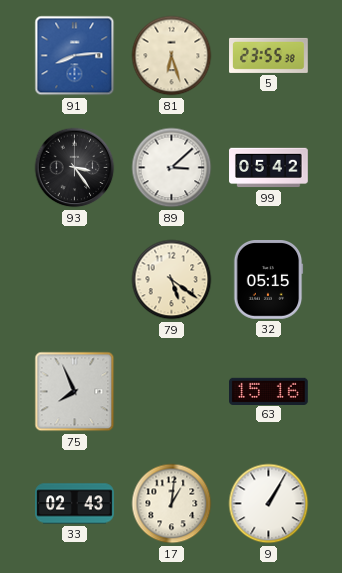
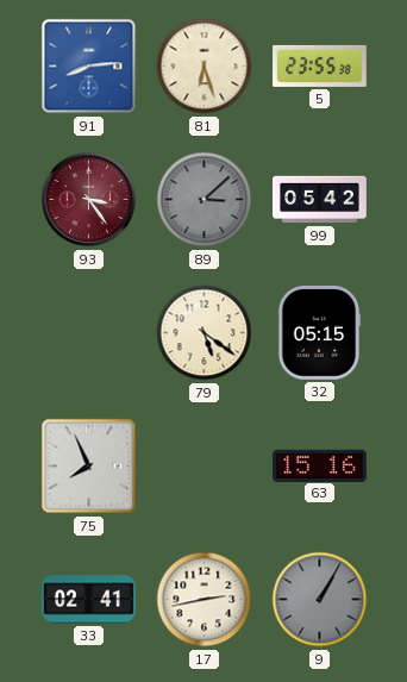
93 dial: black -> burgundy (89, 200)
89 dial: white -> grey (205, 200)
33: 02:43 -> 02:41 (89, 600)
17: 1:01 -> 2:43 (205, 600)
9 dial: white -> grey (320, 600)
